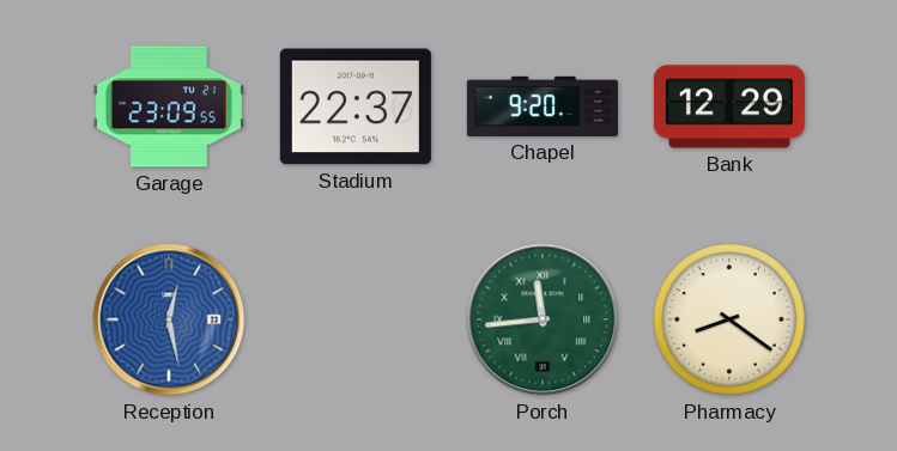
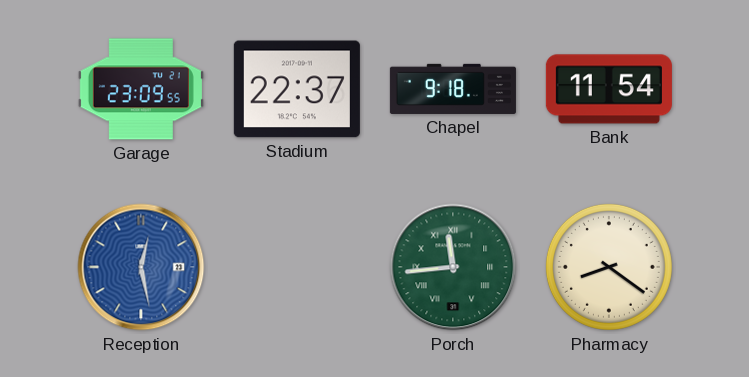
Chapel: 9:20 -> 9:18 (453, 89)
Bank: 12:29 -> 11:54 (609, 89)
